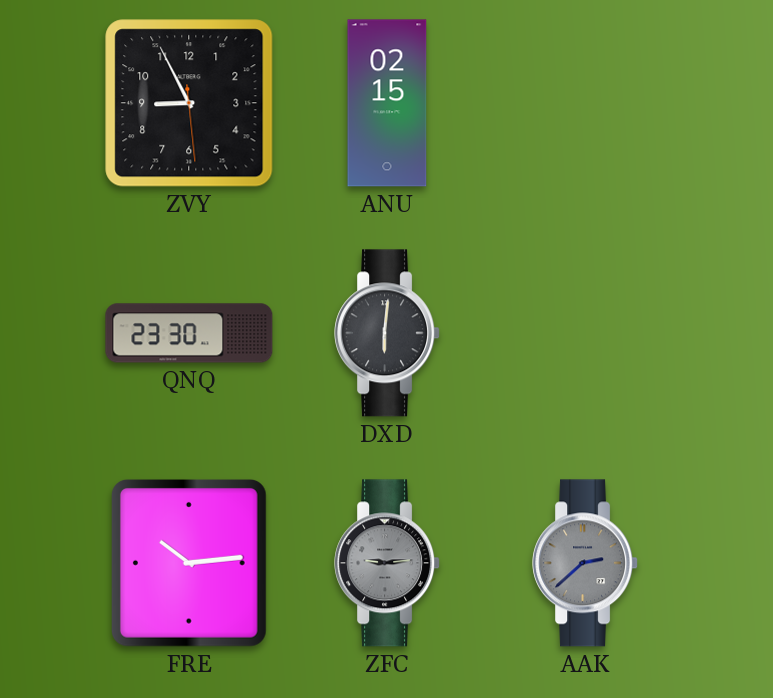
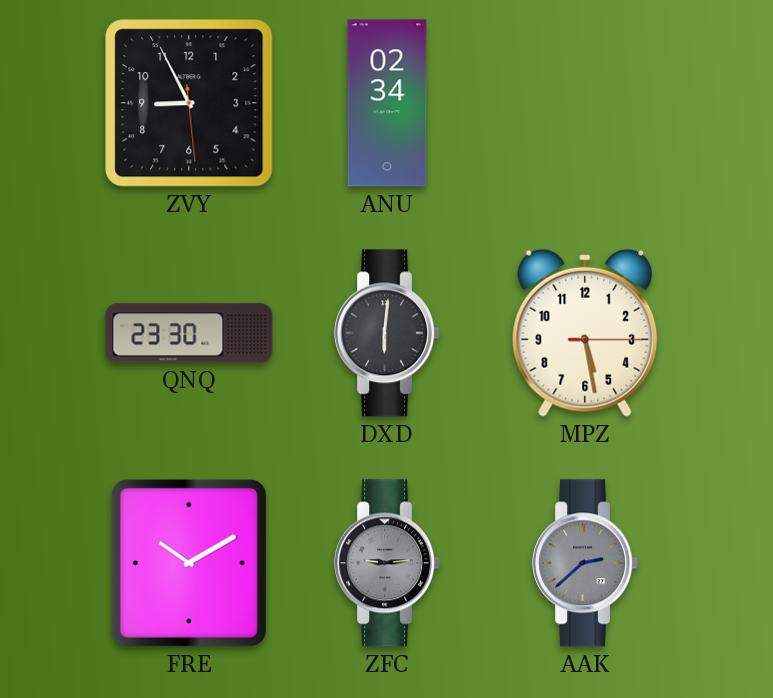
ANU: 02:15 -> 02:34 (387, 103)
MPZ: none -> 5:28 (585, 333)
FRE: 10:14 -> 10:10 (189, 564)
